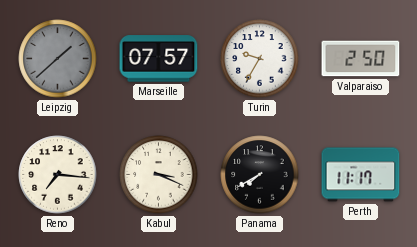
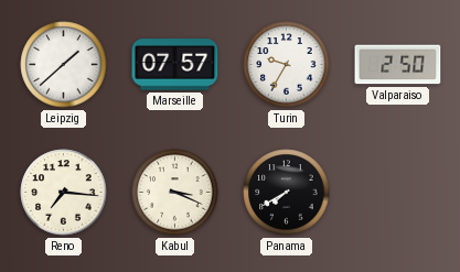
Leipzig dial: grey -> white (64, 65)
Perth: 11:17 -> none (361, 175)
